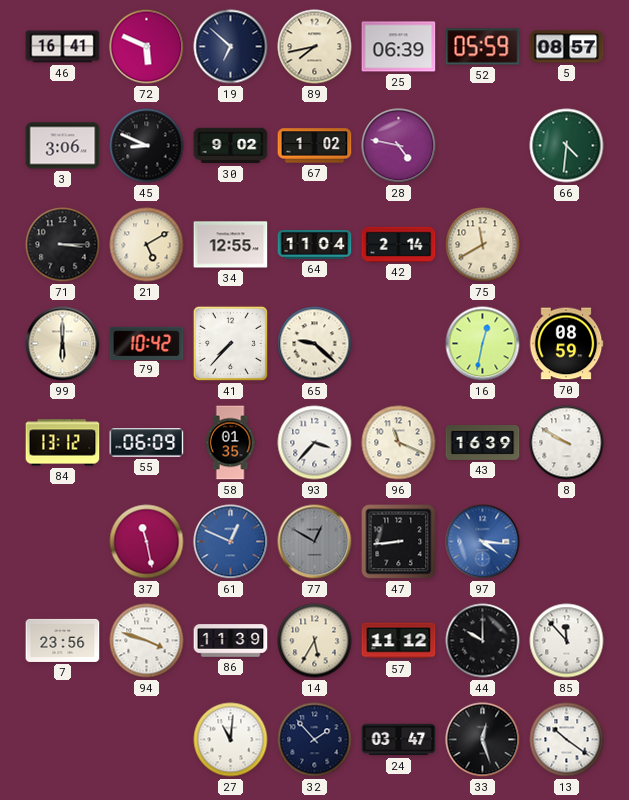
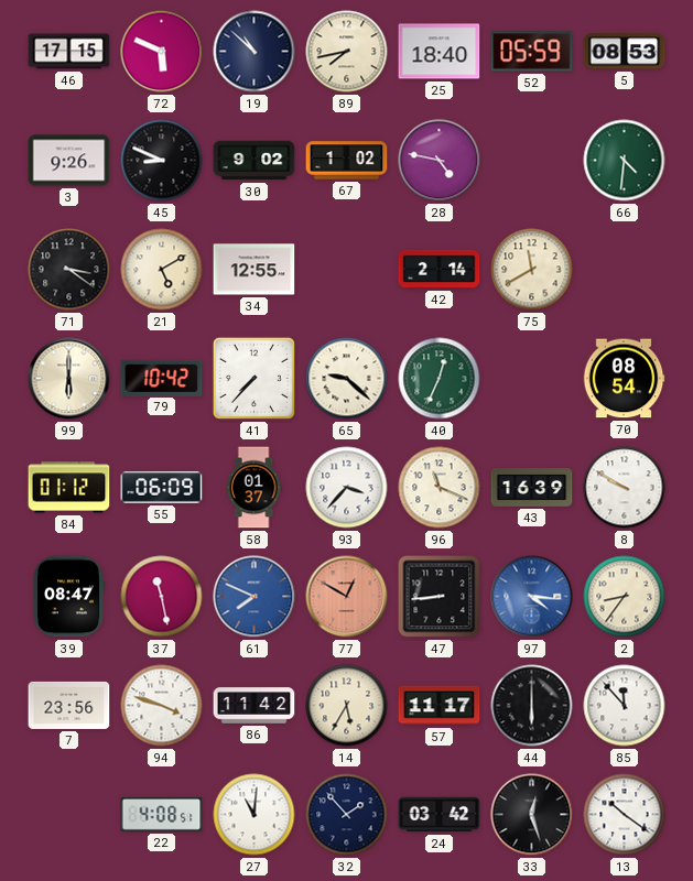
46: 16:41 -> 17:15 (69, 52)
19: 6:52 -> 10:52 (255, 52)
25: 06:39 -> 18:40 (440, 52)
5: 08:57 -> 08:53 (625, 52)
3: 3:06 -> 9:26 (69, 161)
71: 3:15 -> 3:21 (69, 270)
64: 11:04 -> none (315, 245)
40: none -> 12:34 (440, 379)
16: 12:32 -> none (483, 344)
70: 08:59 -> 08:54 (624, 379)
84: 13:12 -> 01:12 (69, 488)
58: 01:35 -> 01:37 (253, 488)
39: none -> 08:47 (69, 597)
61: 12:49 -> 7:49 (255, 597)
77 dial: grey -> salmon (347, 597)
2: none -> 8:36 (625, 597)
86: 11:39 -> 11:42 (255, 706)
57: 11:12 -> 11:17 (440, 706)
44: 10:00 -> 6:00 (532, 706)
22: none -> 4:08 (162, 815)
24: 03:47 -> 03:42 (440, 815)
